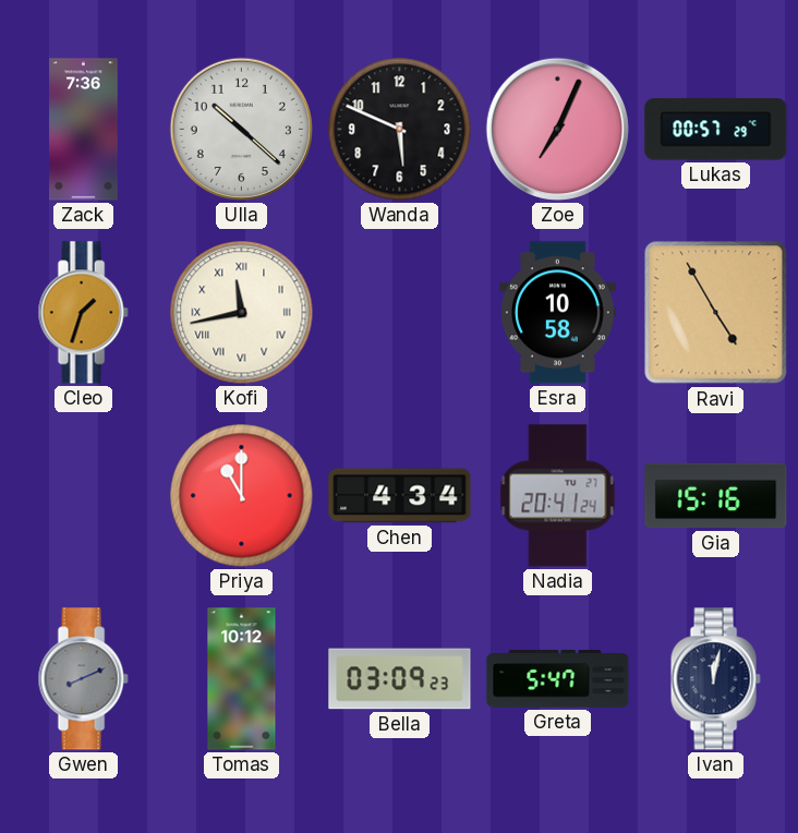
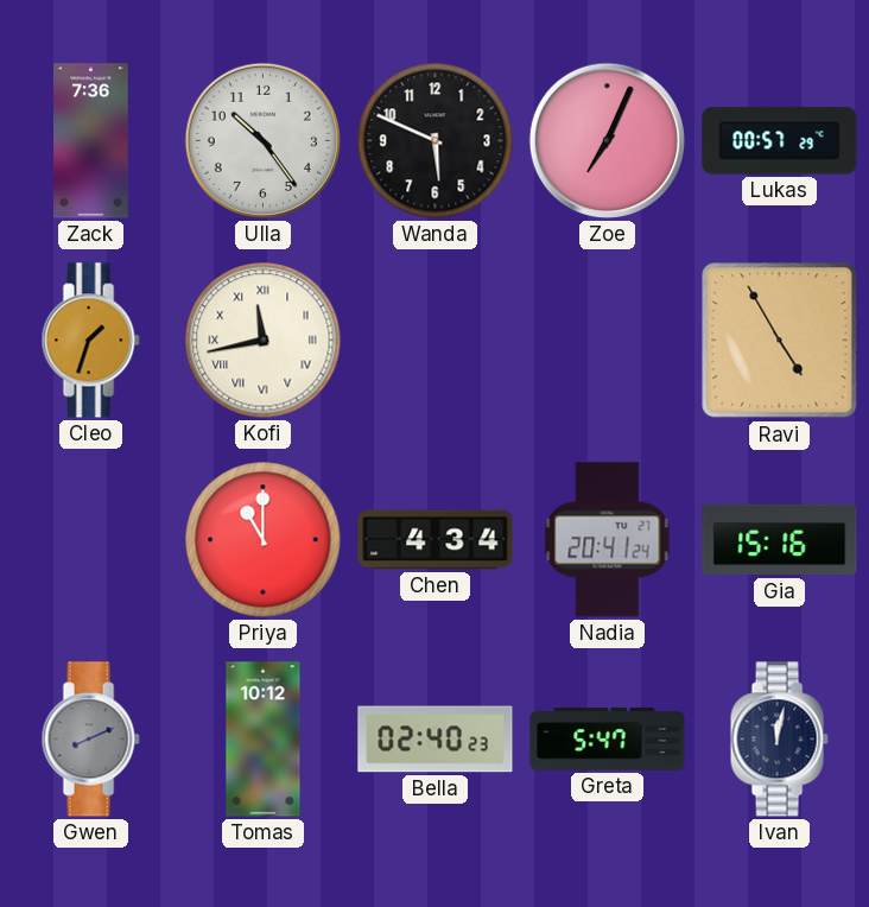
Ulla: 10:22 -> 10:24 (262, 140)
Esra: 10:58 -> none (558, 313)
Bella: 03:09 -> 02:40 (436, 740)
